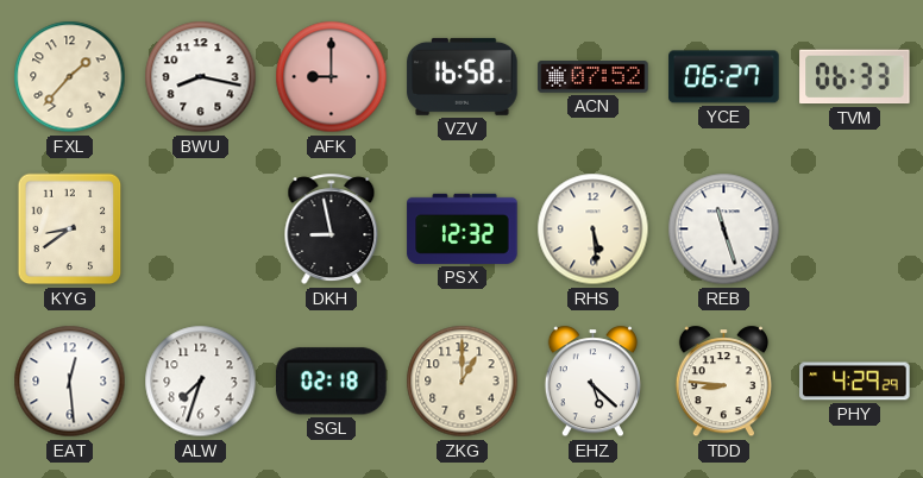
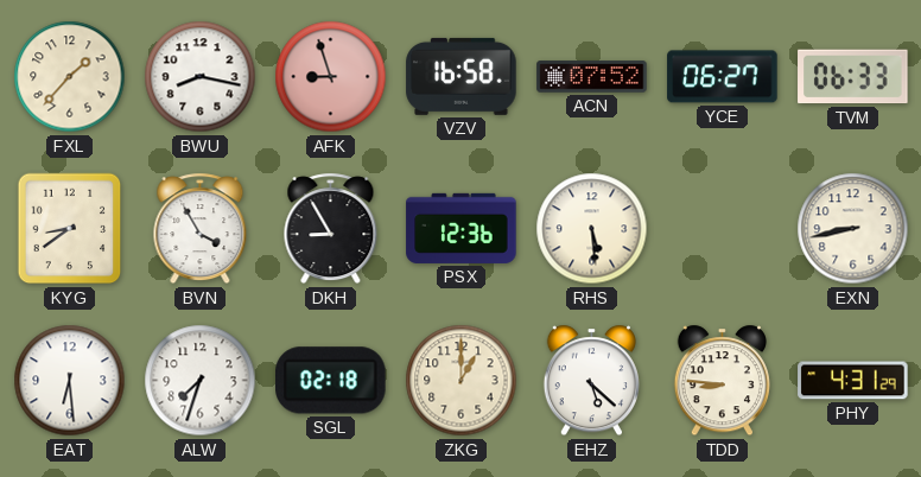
AFK: 9:00 -> 8:57 (331, 77)
BVN: none -> 3:55 (201, 229)
DKH: 8:58 -> 8:55 (331, 229)
PSX: 12:32 -> 12:36 (462, 228)
REB: 11:27 -> none (724, 229)
EXN: none -> 8:43 (853, 229)
EAT: 12:29 -> 6:29 (70, 381)
PHY: 4:29 -> 4:31 (853, 381)
